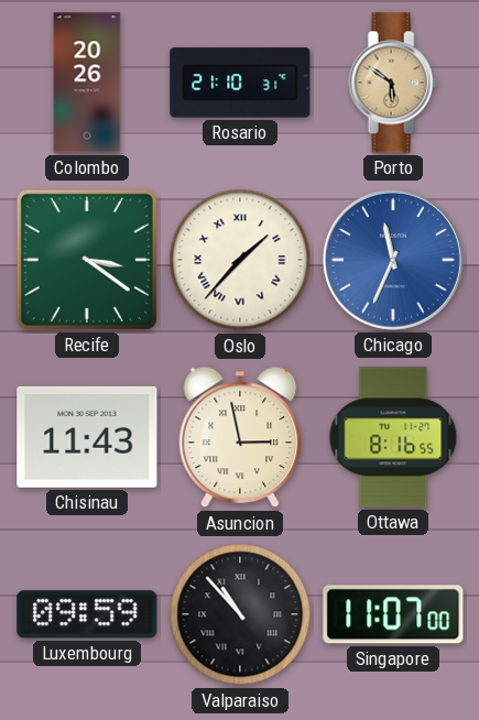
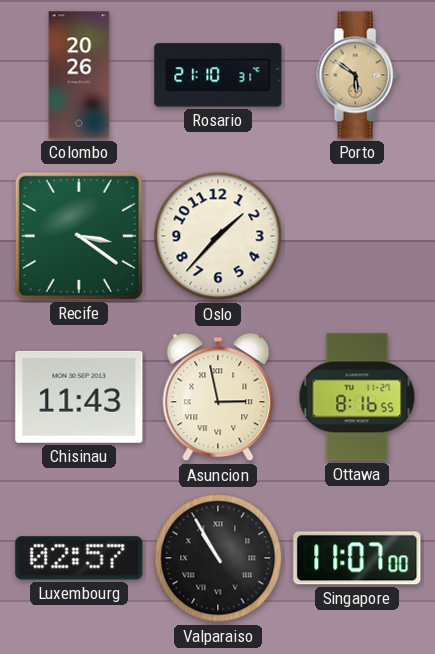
Oslo numerals: Roman -> Arabic (218, 236)
Chicago: 11:34 -> none (393, 260)
Luxembourg: 09:59 -> 02:57 (79, 558)
Valparaiso: 10:53 -> 10:55 (218, 558)
